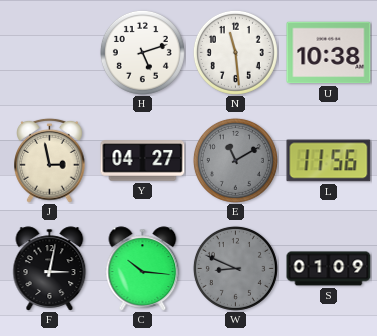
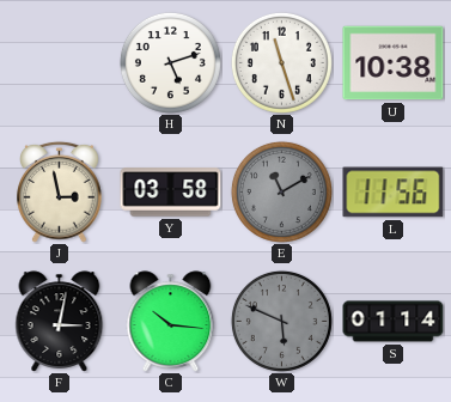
N: 11:29 -> 11:27 (281, 62)
Y: 04:27 -> 03:58 (171, 193)
W: 8:49 -> 5:49 (281, 321)
S: 01:09 -> 01:14 (394, 322)
